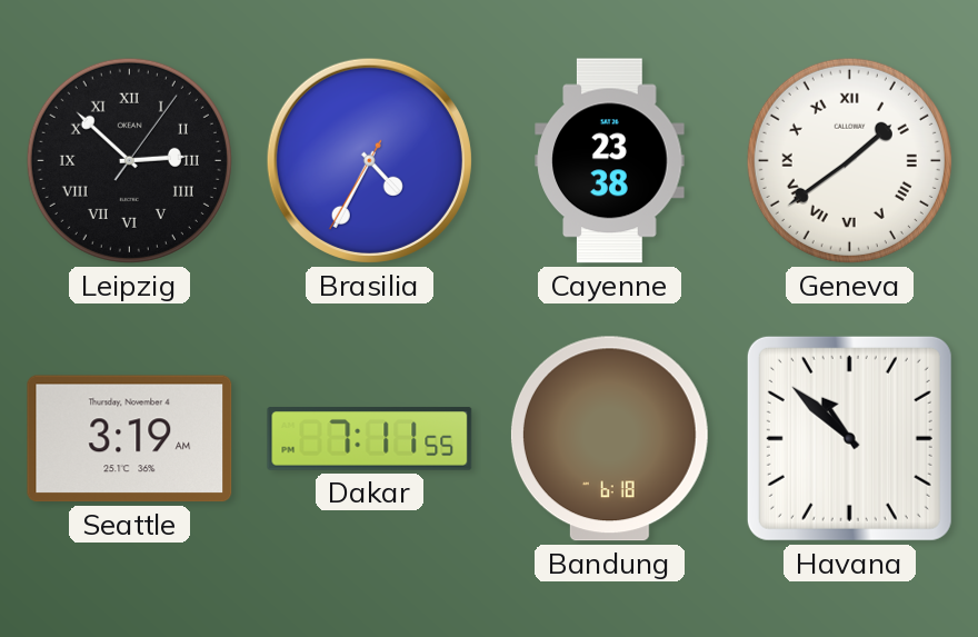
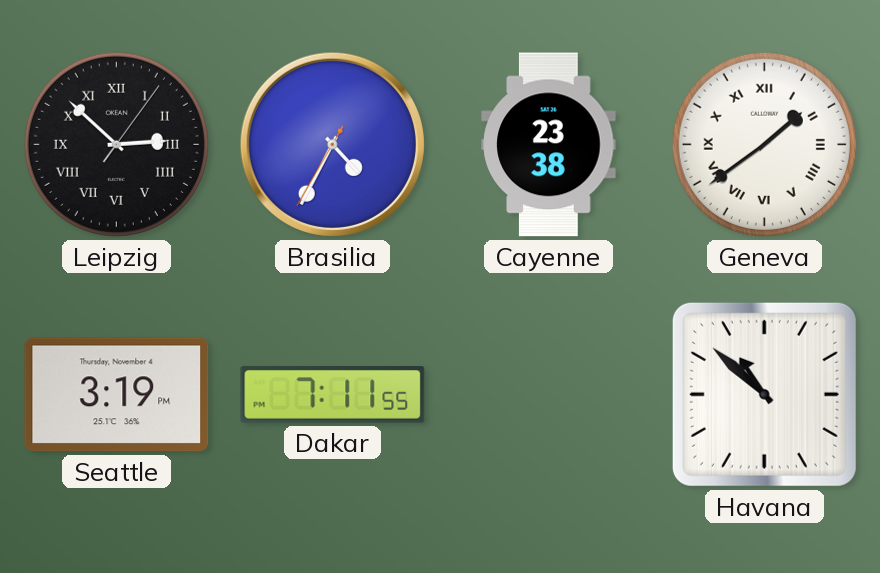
Seattle: 3:19 AM -> 3:19 PM (117, 395)
Bandung: 6:18 -> none (609, 439)
